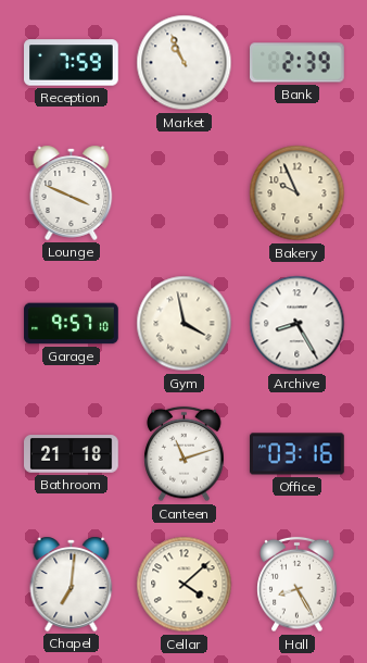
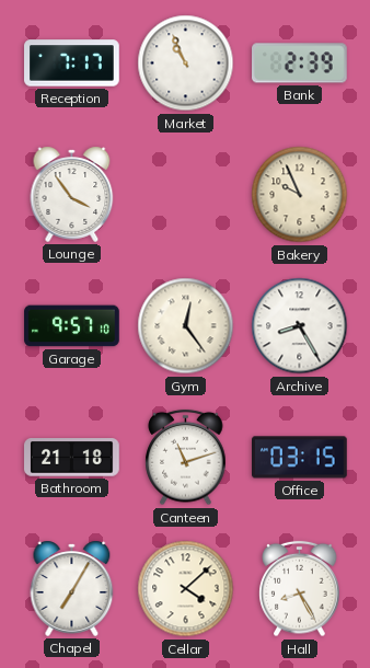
Reception: 7:59 -> 7:17 (72, 64)
Lounge: 3:49 -> 3:54 (72, 194)
Gym: 3:58 -> 12:24 (186, 326)
Office: 03:16 -> 03:15 (300, 458)
Chapel: 7:01 -> 7:05 (72, 588)
